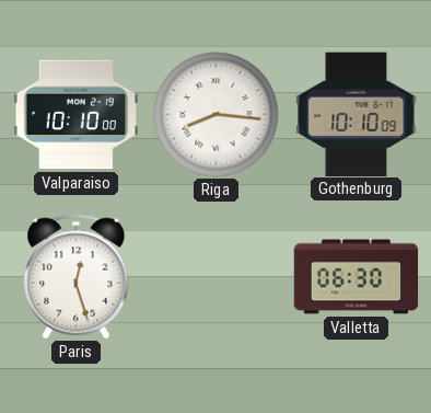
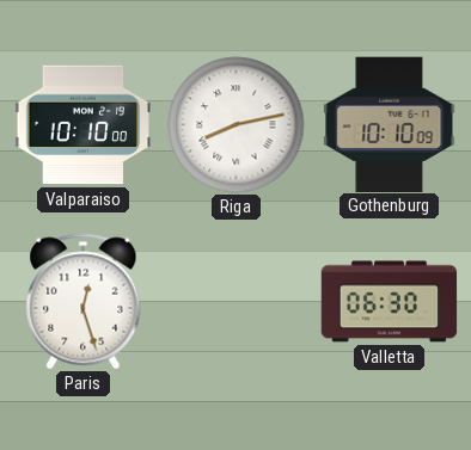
Riga: 8:16 -> 8:13 (237, 125)
